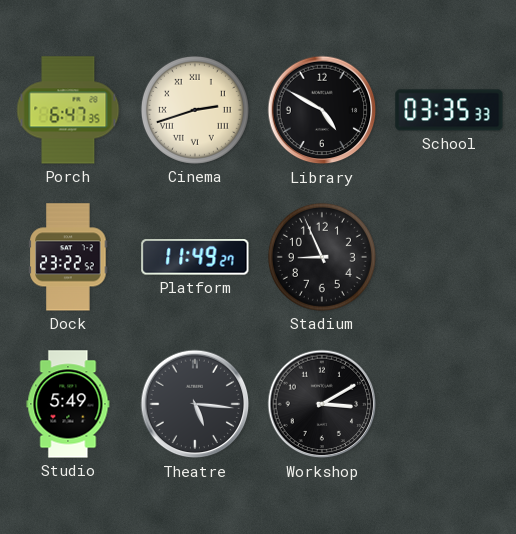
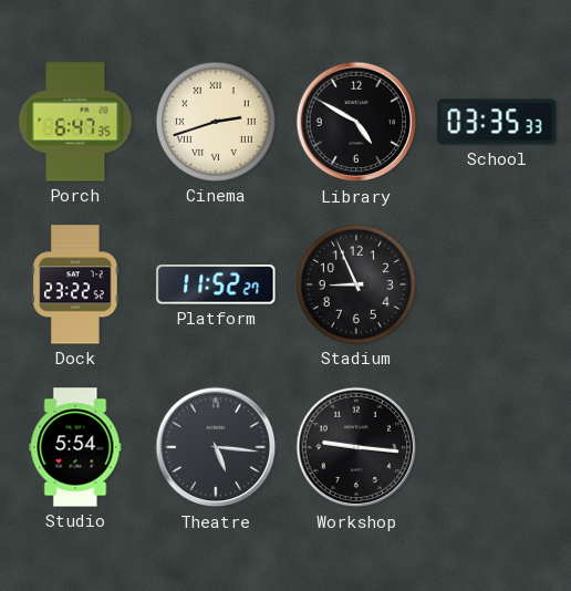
Platform: 11:49 -> 11:52 (216, 284)
Studio: 5:49 -> 5:54 (75, 447)
Workshop: 3:10 -> 9:16 (356, 447)
